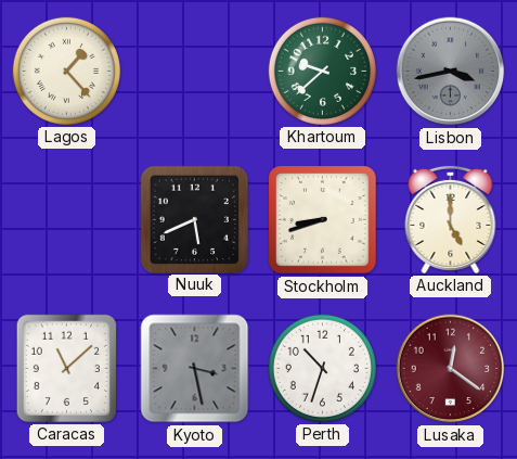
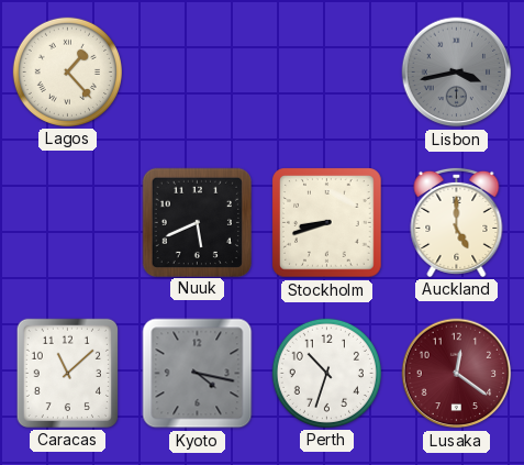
Khartoum: 9:38 -> none (322, 71)
Kyoto: 3:28 -> 4:17 (198, 374)
